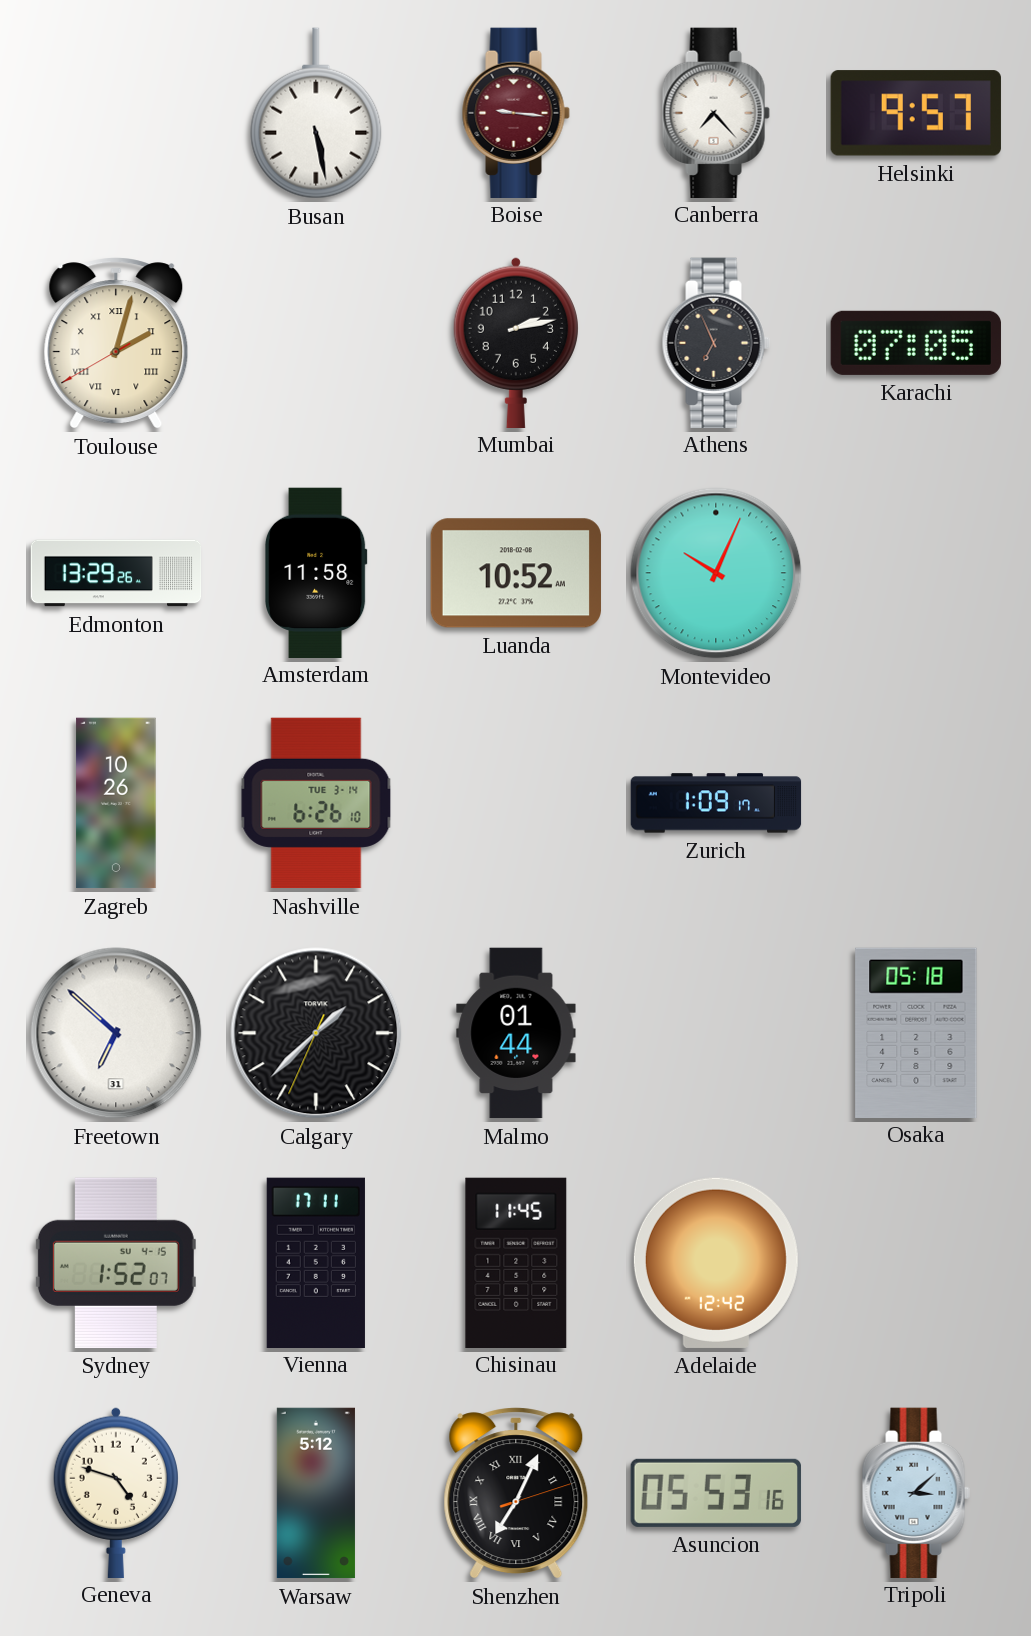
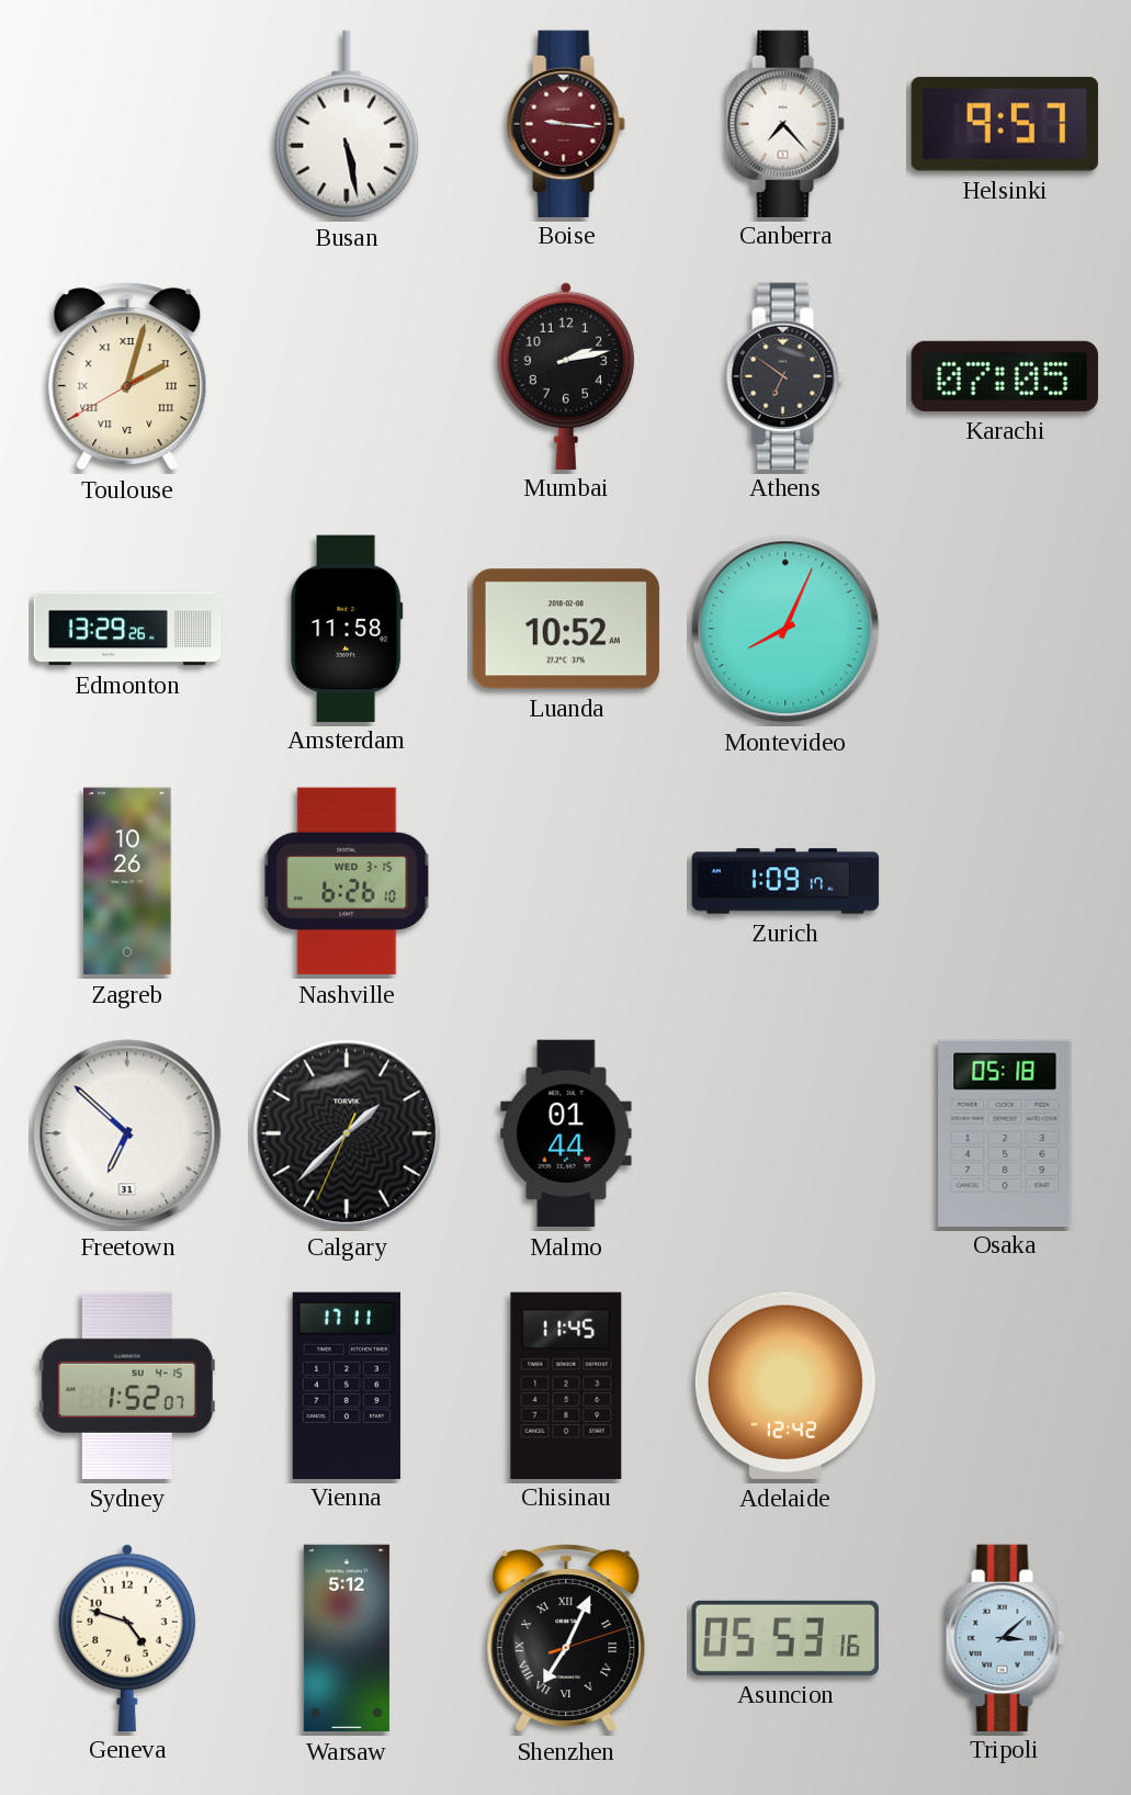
Athens: 6:56 -> 6:51 (785, 375)
Montevideo: 10:04 -> 8:04 (785, 629)
Nashville date: TUE 3-14 -> WED 3-15 (347, 881)
